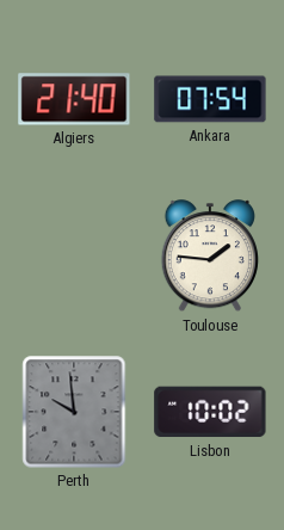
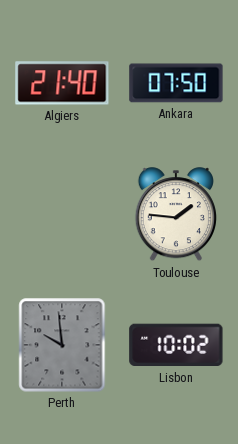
Ankara: 07:54 -> 07:50 (176, 83)
